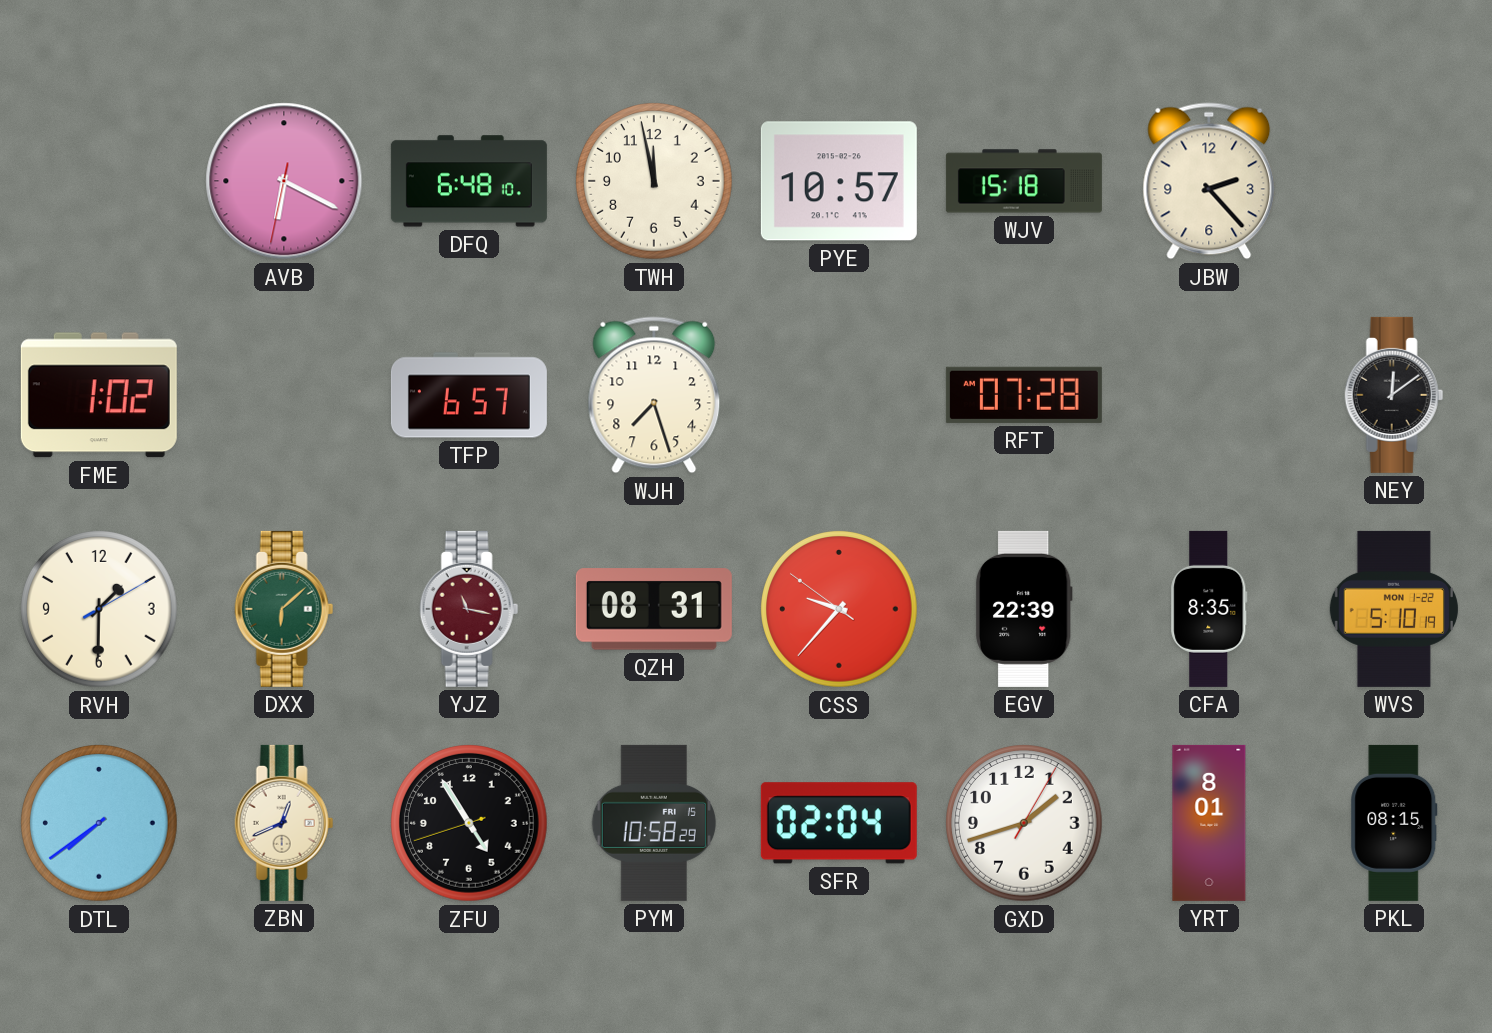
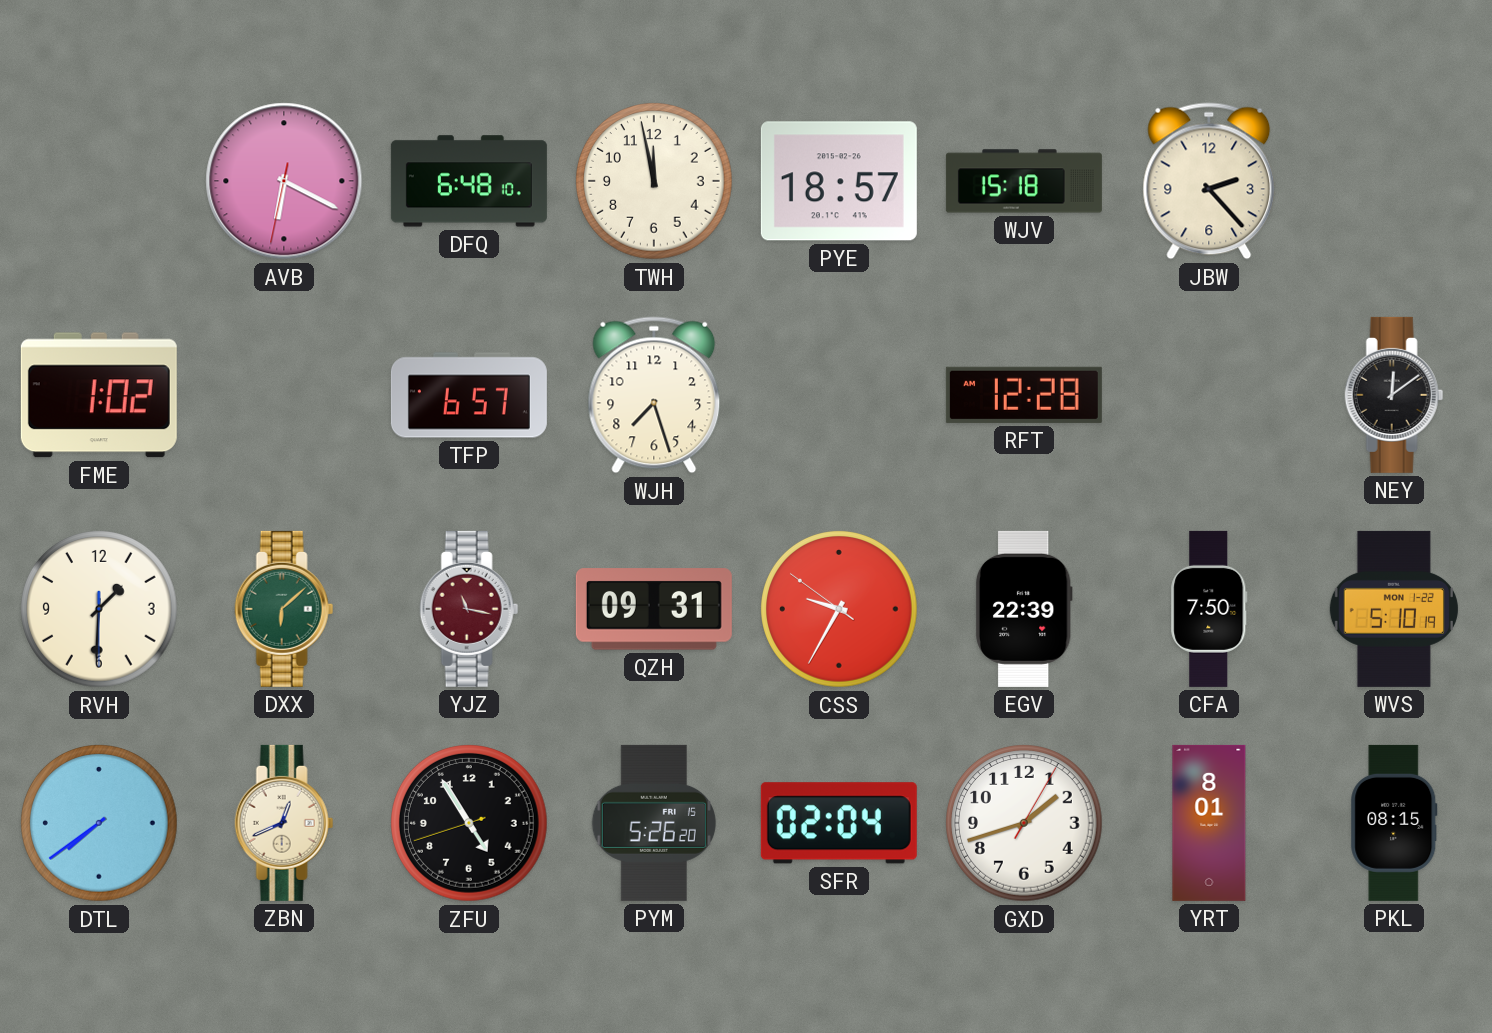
PYE: 10:57 -> 18:57 (839, 181)
RFT: 07:28 -> 12:28 (1024, 395)
RVH: 1:30:10 -> 1:30:30 (100, 610)
QZH: 08:31 -> 09:31 (654, 609)
CSS: 9:36 -> 9:34 (840, 610)
CFA: 8:35 -> 7:50 (1209, 609)
PYM: 10:58 -> 5:26 (654, 823)
